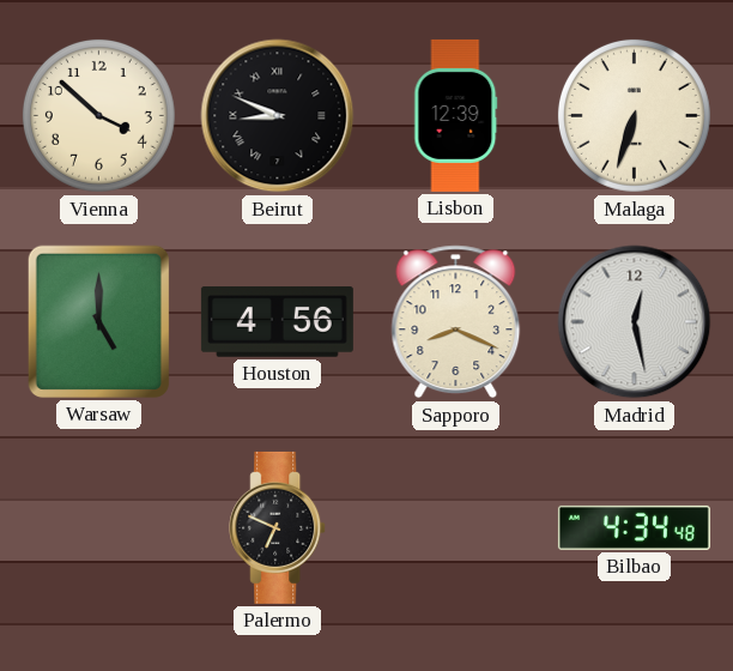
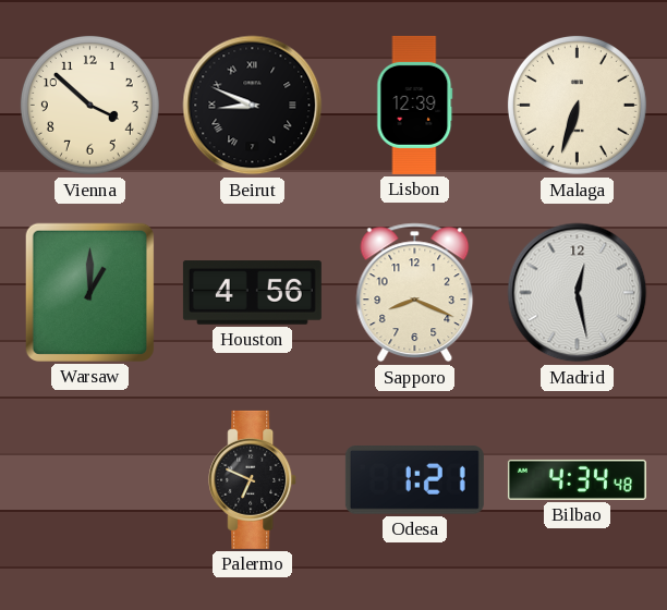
Warsaw: 5:00 -> 1:00 (89, 292)
Odesa: none -> 1:21 (414, 480)
